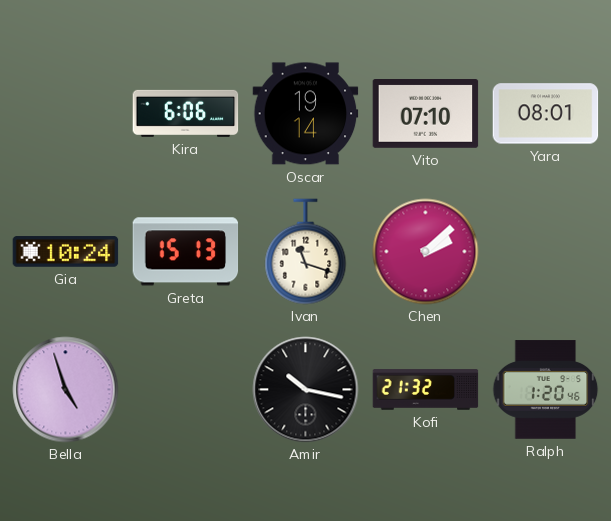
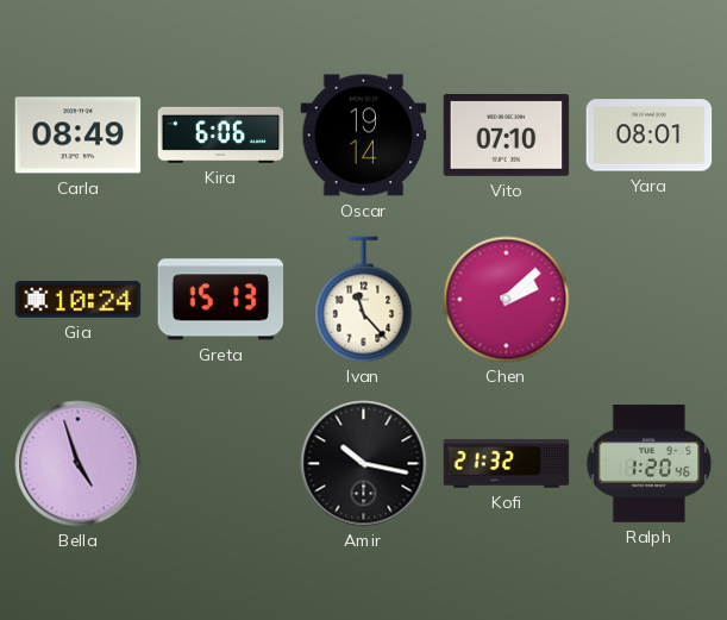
Carla: none -> 08:49 (79, 136)
Ivan: 11:18 -> 11:23 (364, 300)
